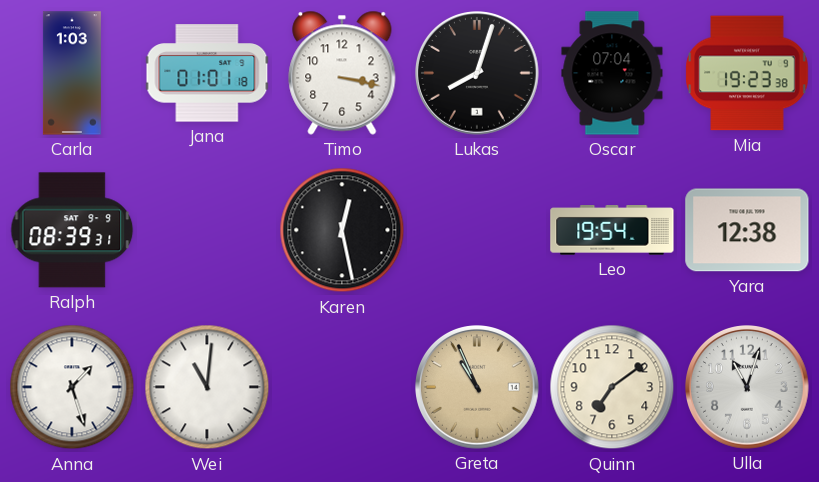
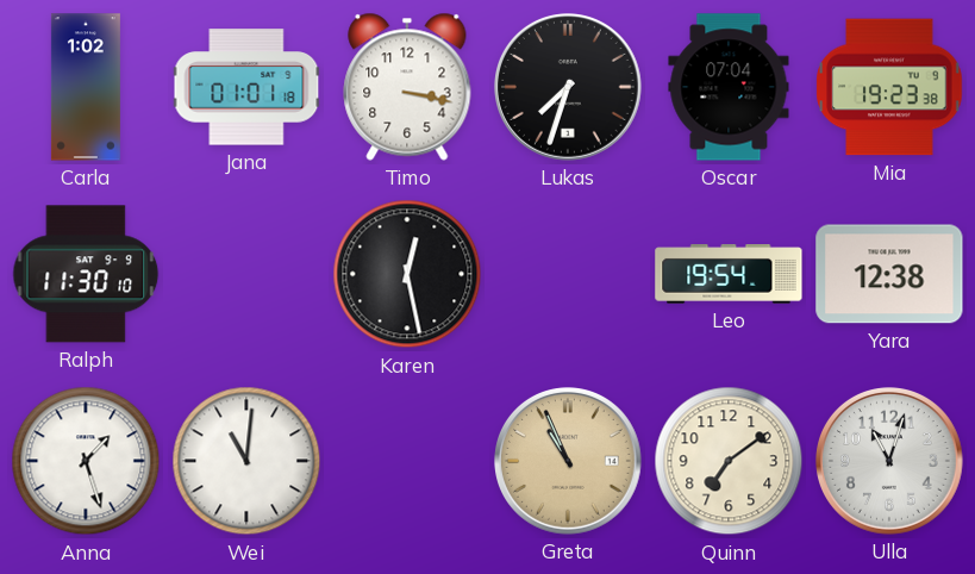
Carla: 1:03 -> 1:02 (86, 87)
Lukas: 8:03 -> 7:33 (569, 88)
Ralph: 08:39 -> 11:30 (86, 274)
